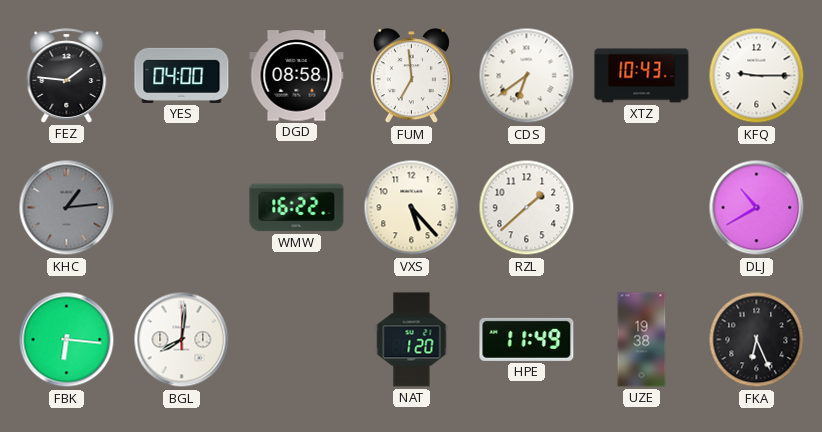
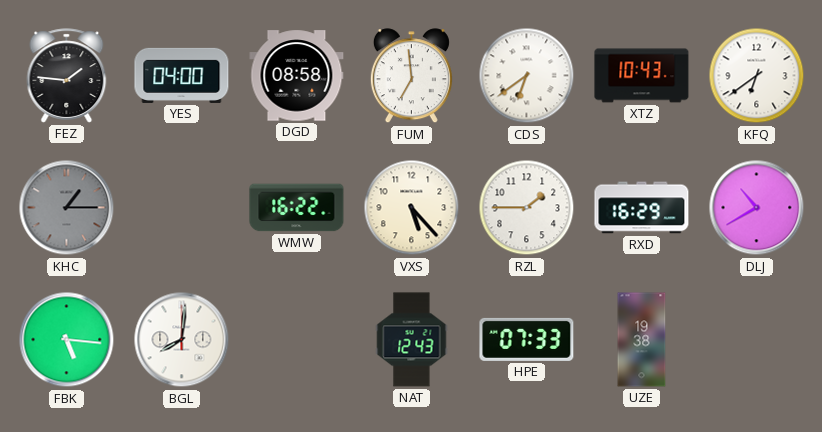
KFQ: 9:15 -> 6:39 (757, 76)
KHC: 1:14 -> 1:15 (67, 208)
RZL: 1:38 -> 1:45 (527, 208)
RXD: none -> 16:29 (642, 208)
FBK: 6:16 -> 5:16 (67, 340)
NAT: 1:20 -> 12:43 (412, 340)
HPE: 11:49 -> 07:33 (527, 339)
FKA: 6:26 -> none (757, 340)
